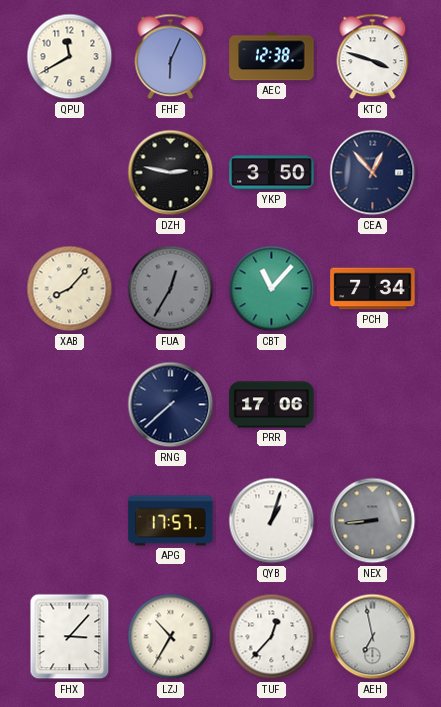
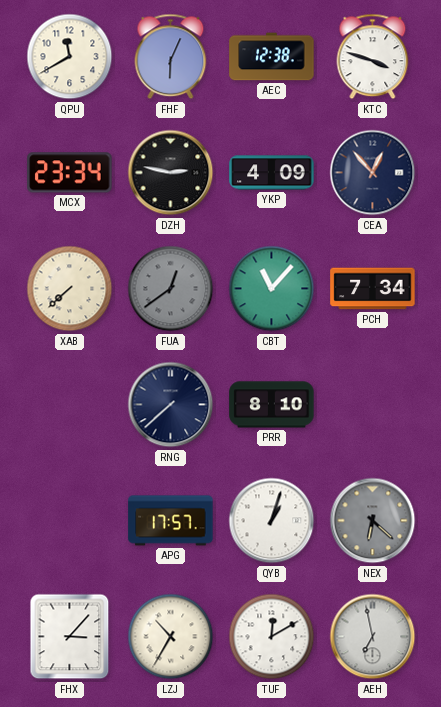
MCX: none -> 23:34 (70, 173)
YKP: 3:50 -> 4:09 (272, 173)
XAB: 8:07 -> 7:38 (70, 289)
FUA: 12:35 -> 12:39 (171, 289)
PRR: 17:06 -> 8:10 (272, 405)
NEX: 8:44 -> 6:22 (373, 521)
TUF: 12:37 -> 12:10 (272, 637)
